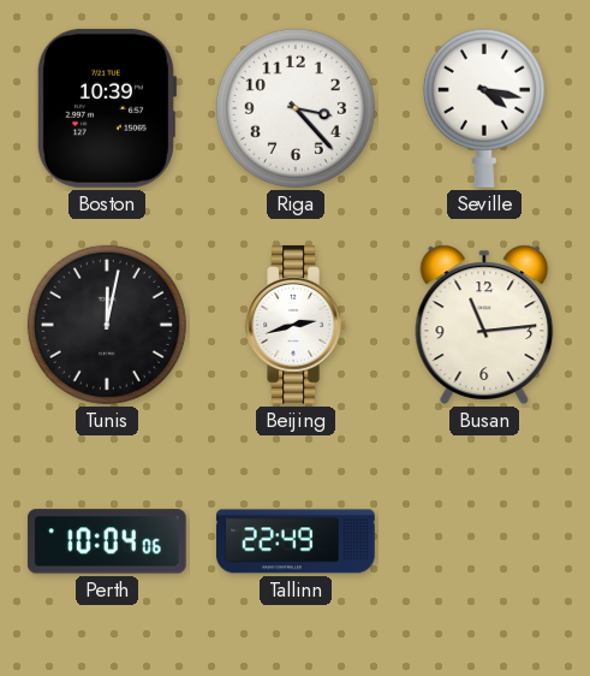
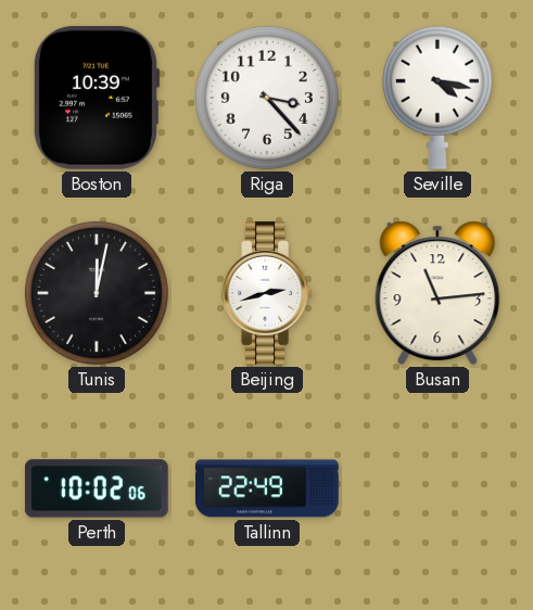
Perth: 10:04 -> 10:02 (97, 488)
